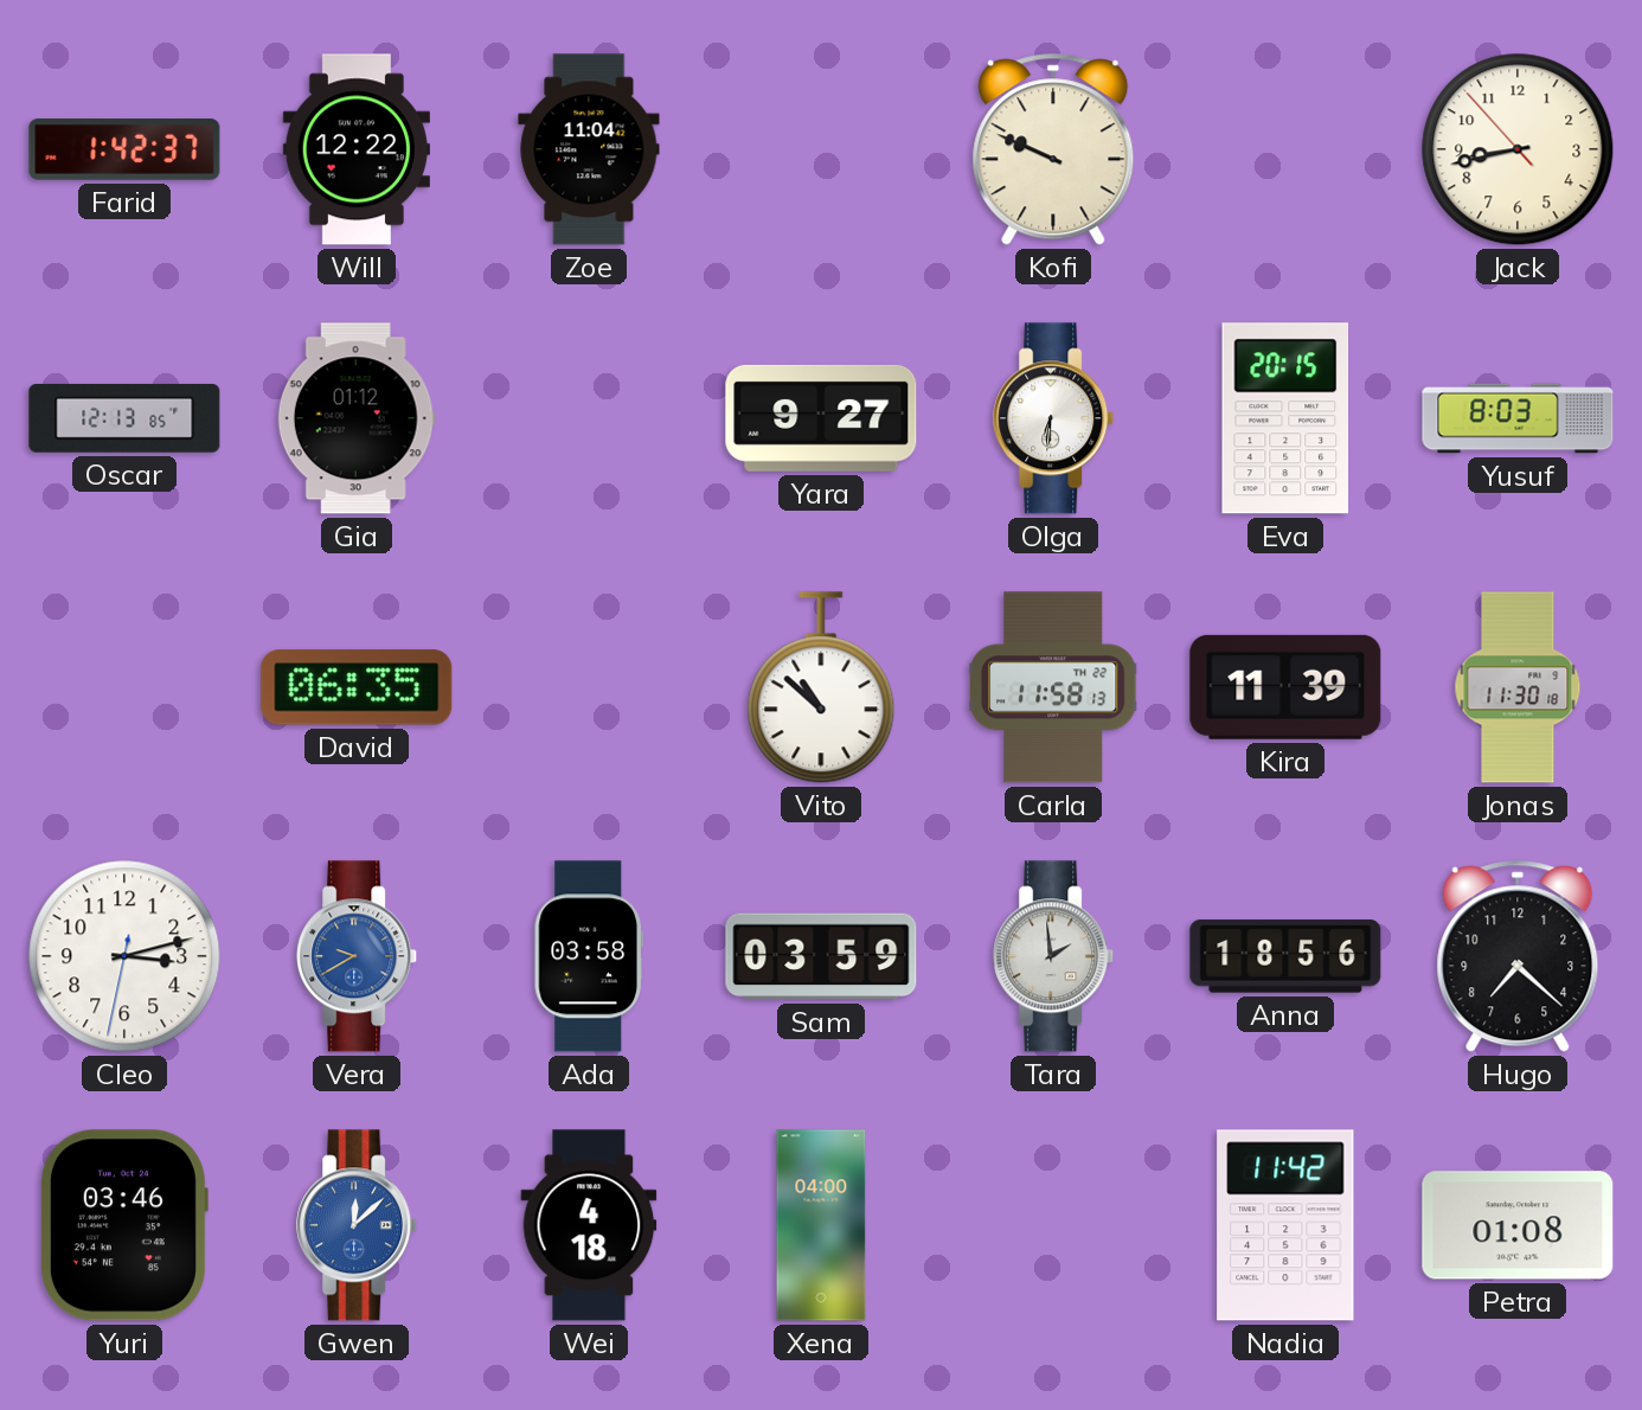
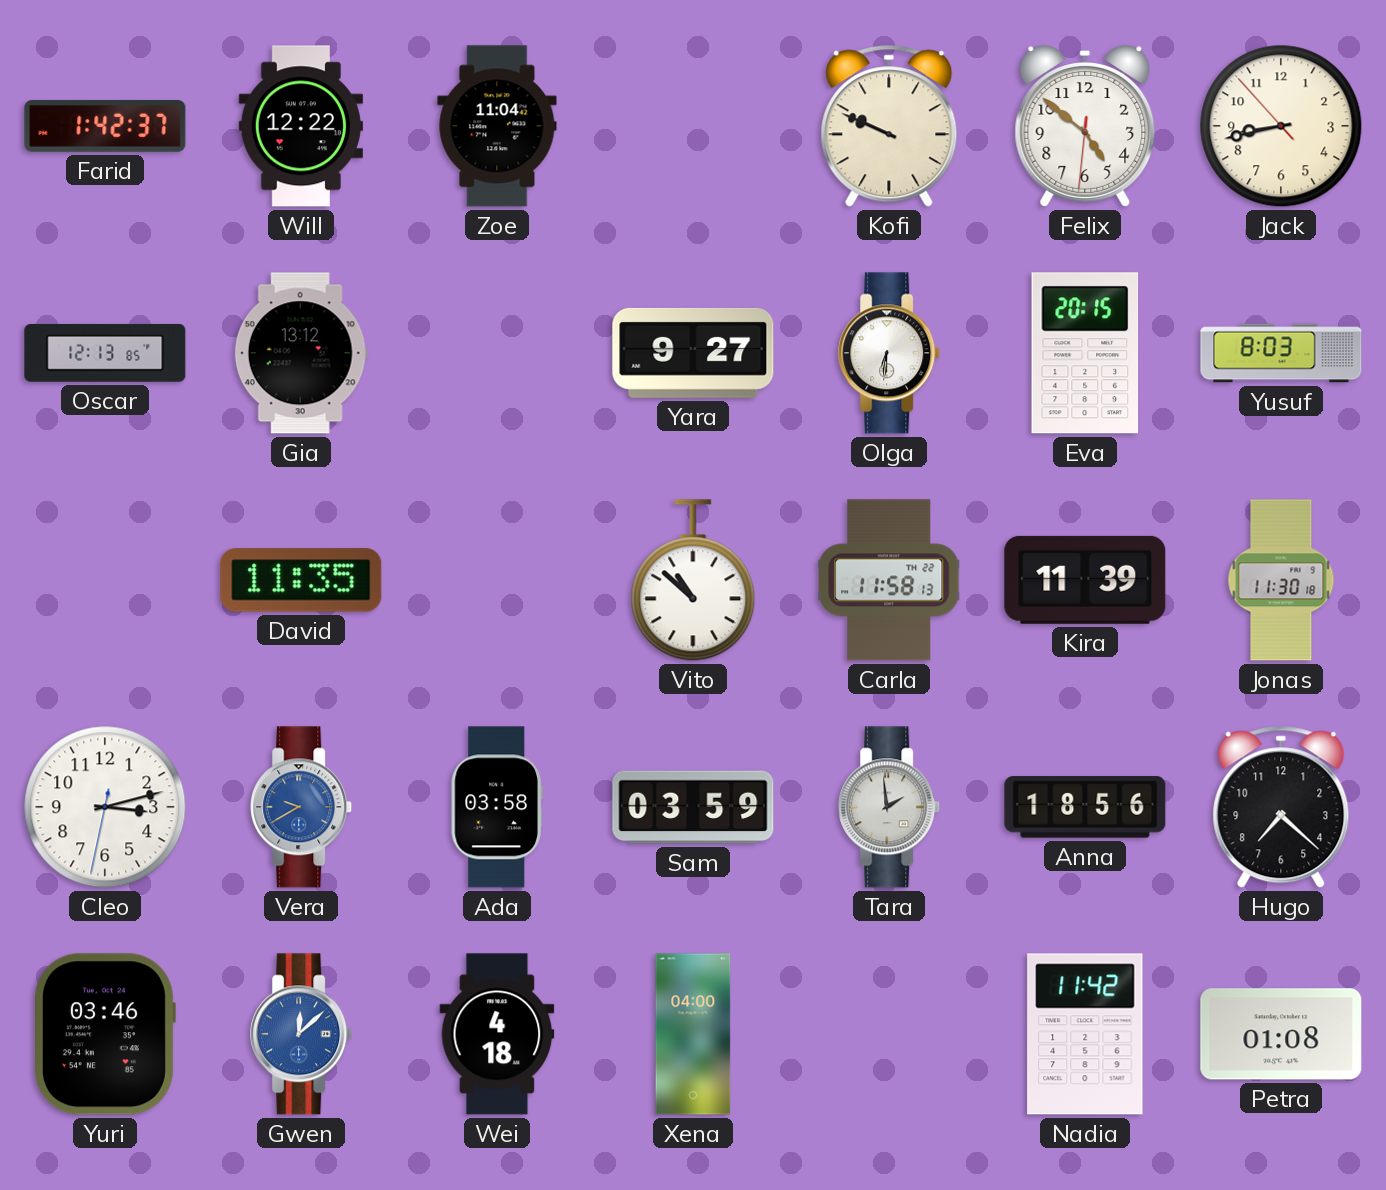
Felix: none -> 4:51 (1085, 126)
Gia: 01:12 -> 13:12 (301, 353)
David: 06:35 -> 11:35 (301, 580)
